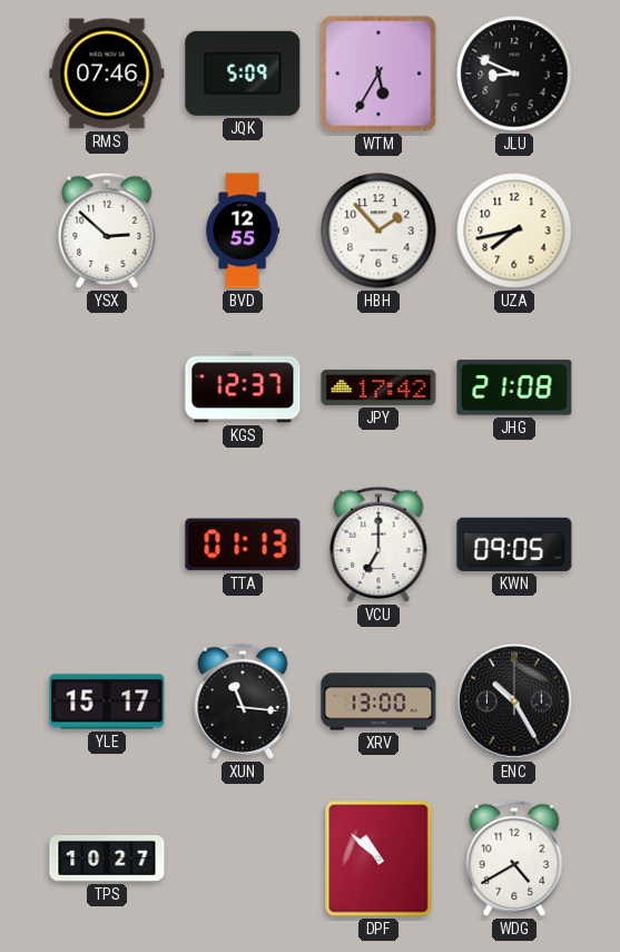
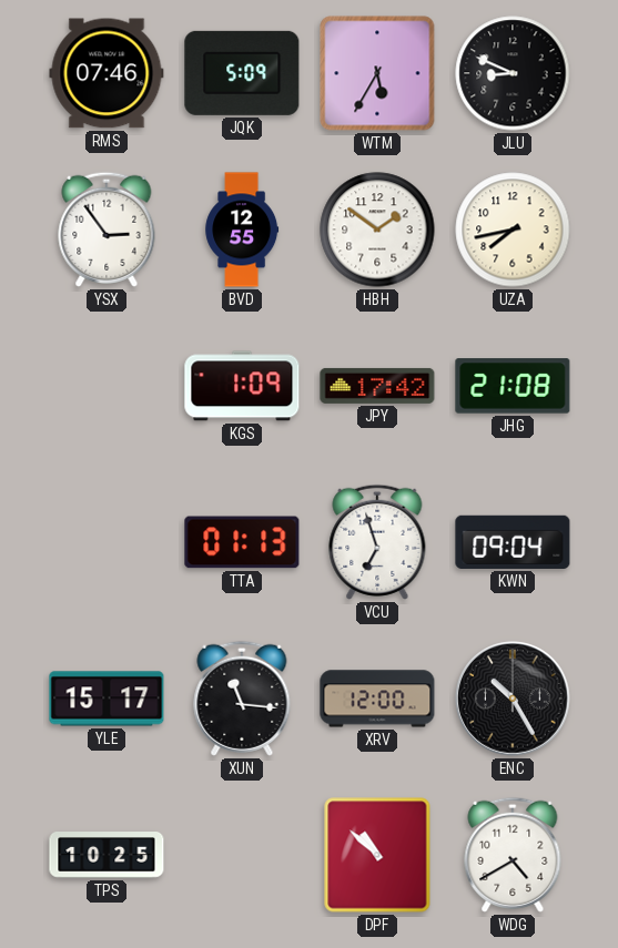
YSX: 2:52 -> 2:54 (107, 230)
HBH: 1:53 -> 1:51 (377, 230)
KGS: 12:37 -> 1:09 (242, 386)
VCU: 7:00 -> 6:57 (377, 542)
KWN: 09:05 -> 09:04 (513, 542)
XRV: 13:00 -> 12:00 (377, 699)
TPS: 10:27 -> 10:25 (107, 856)
